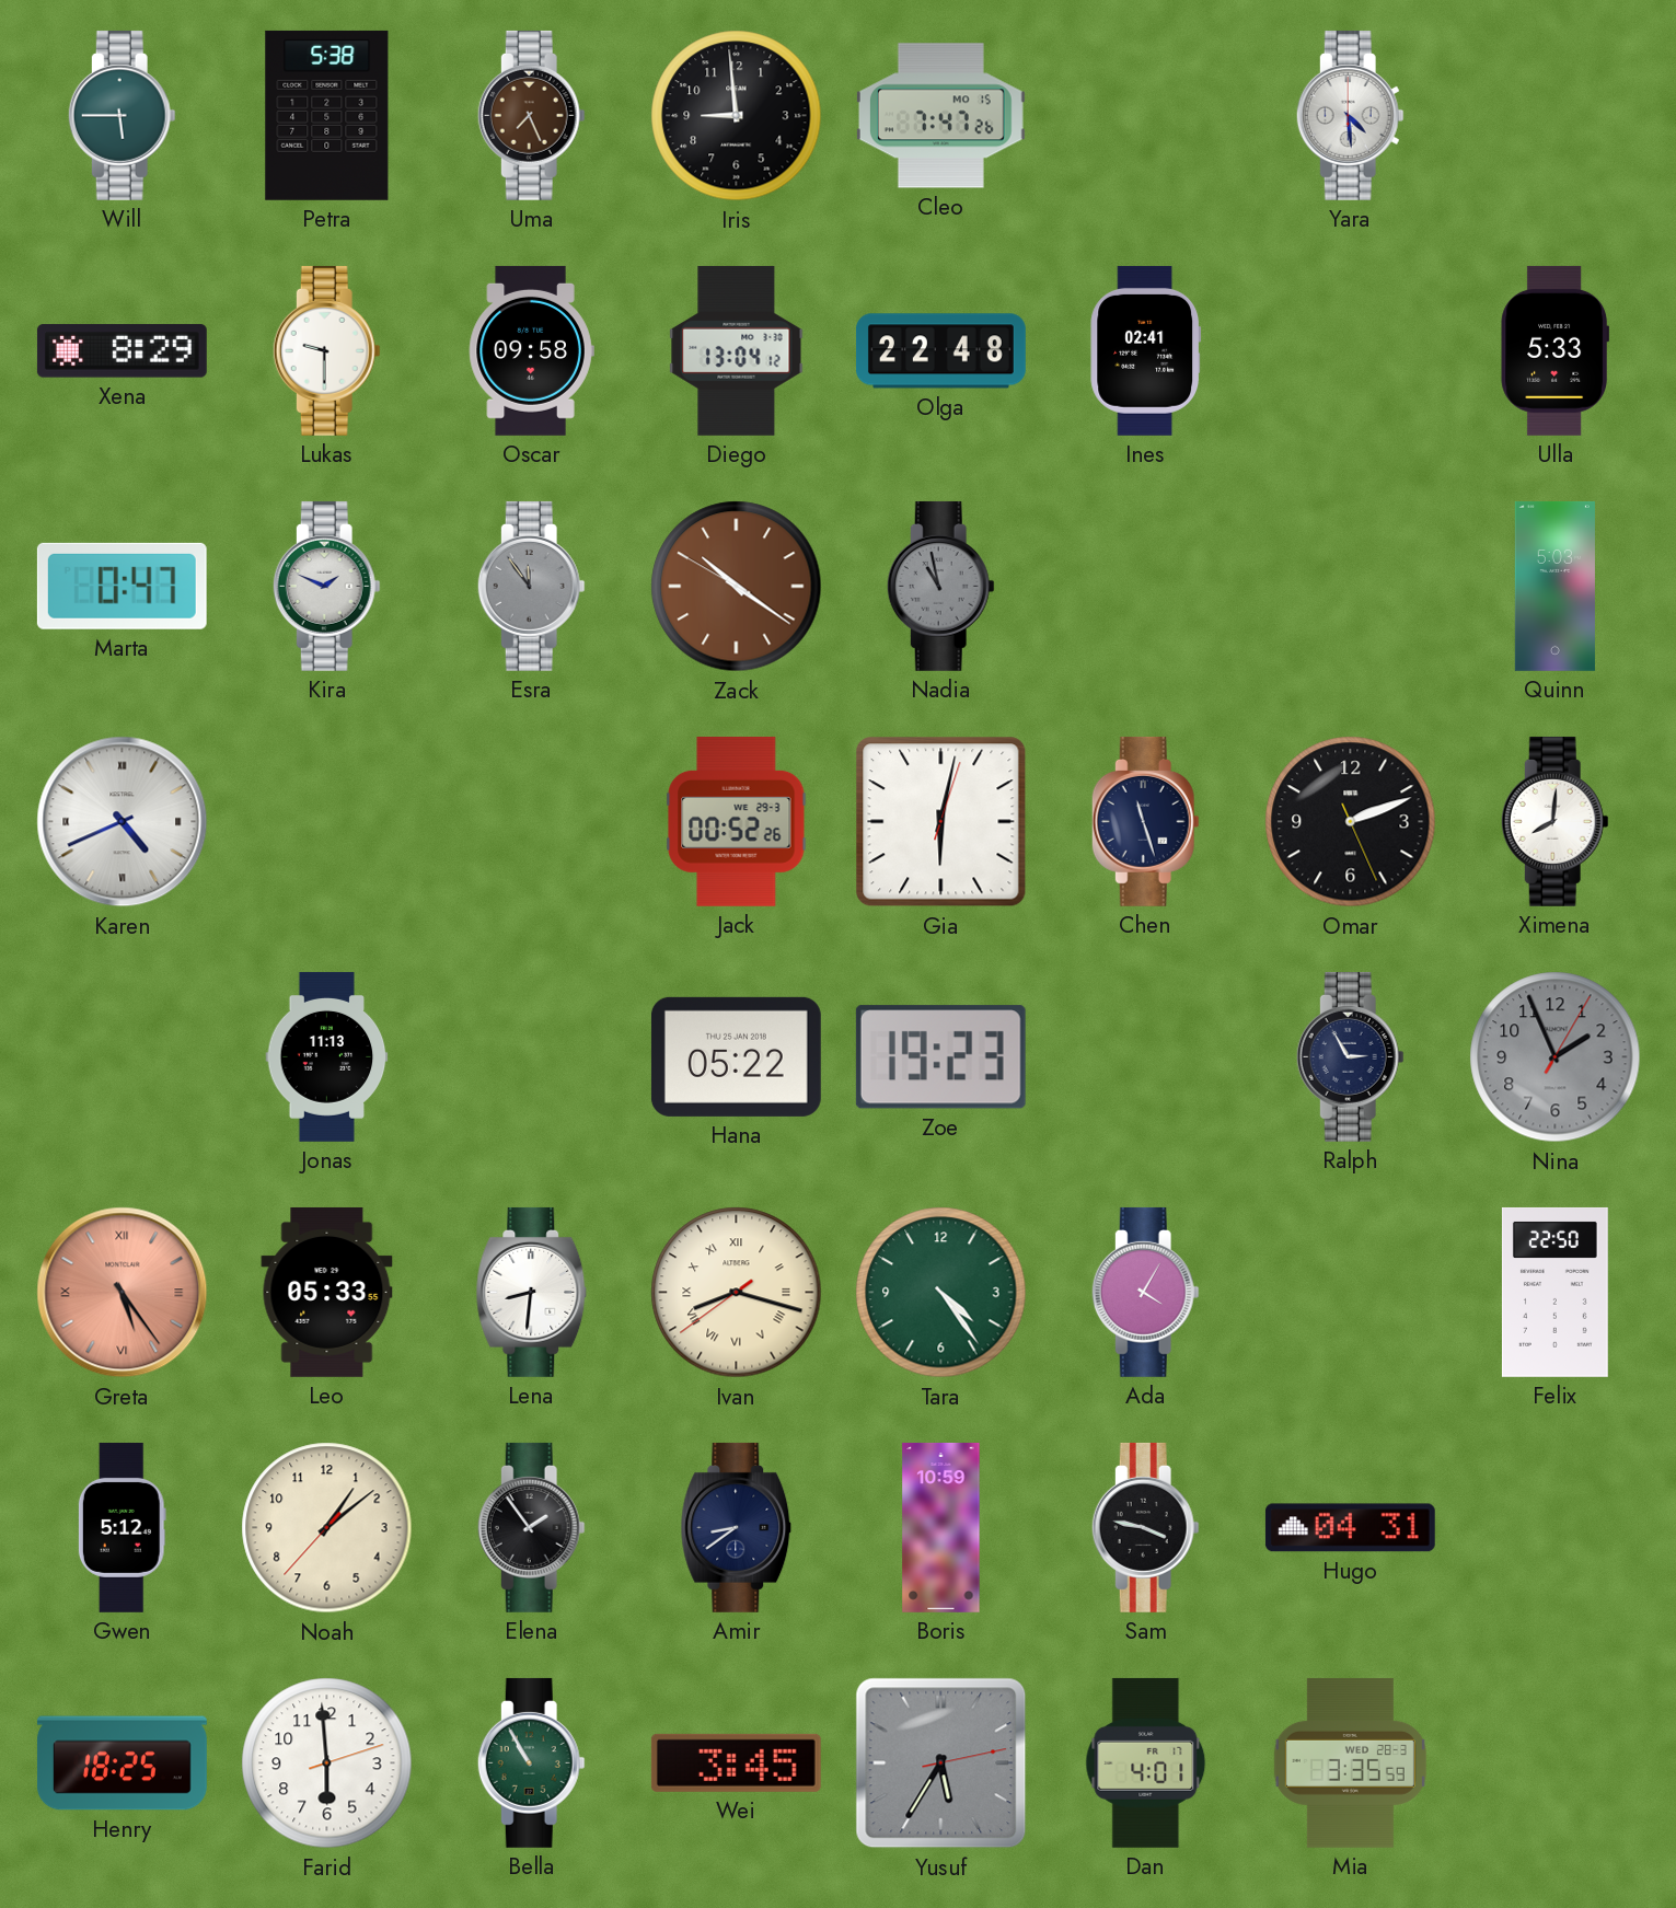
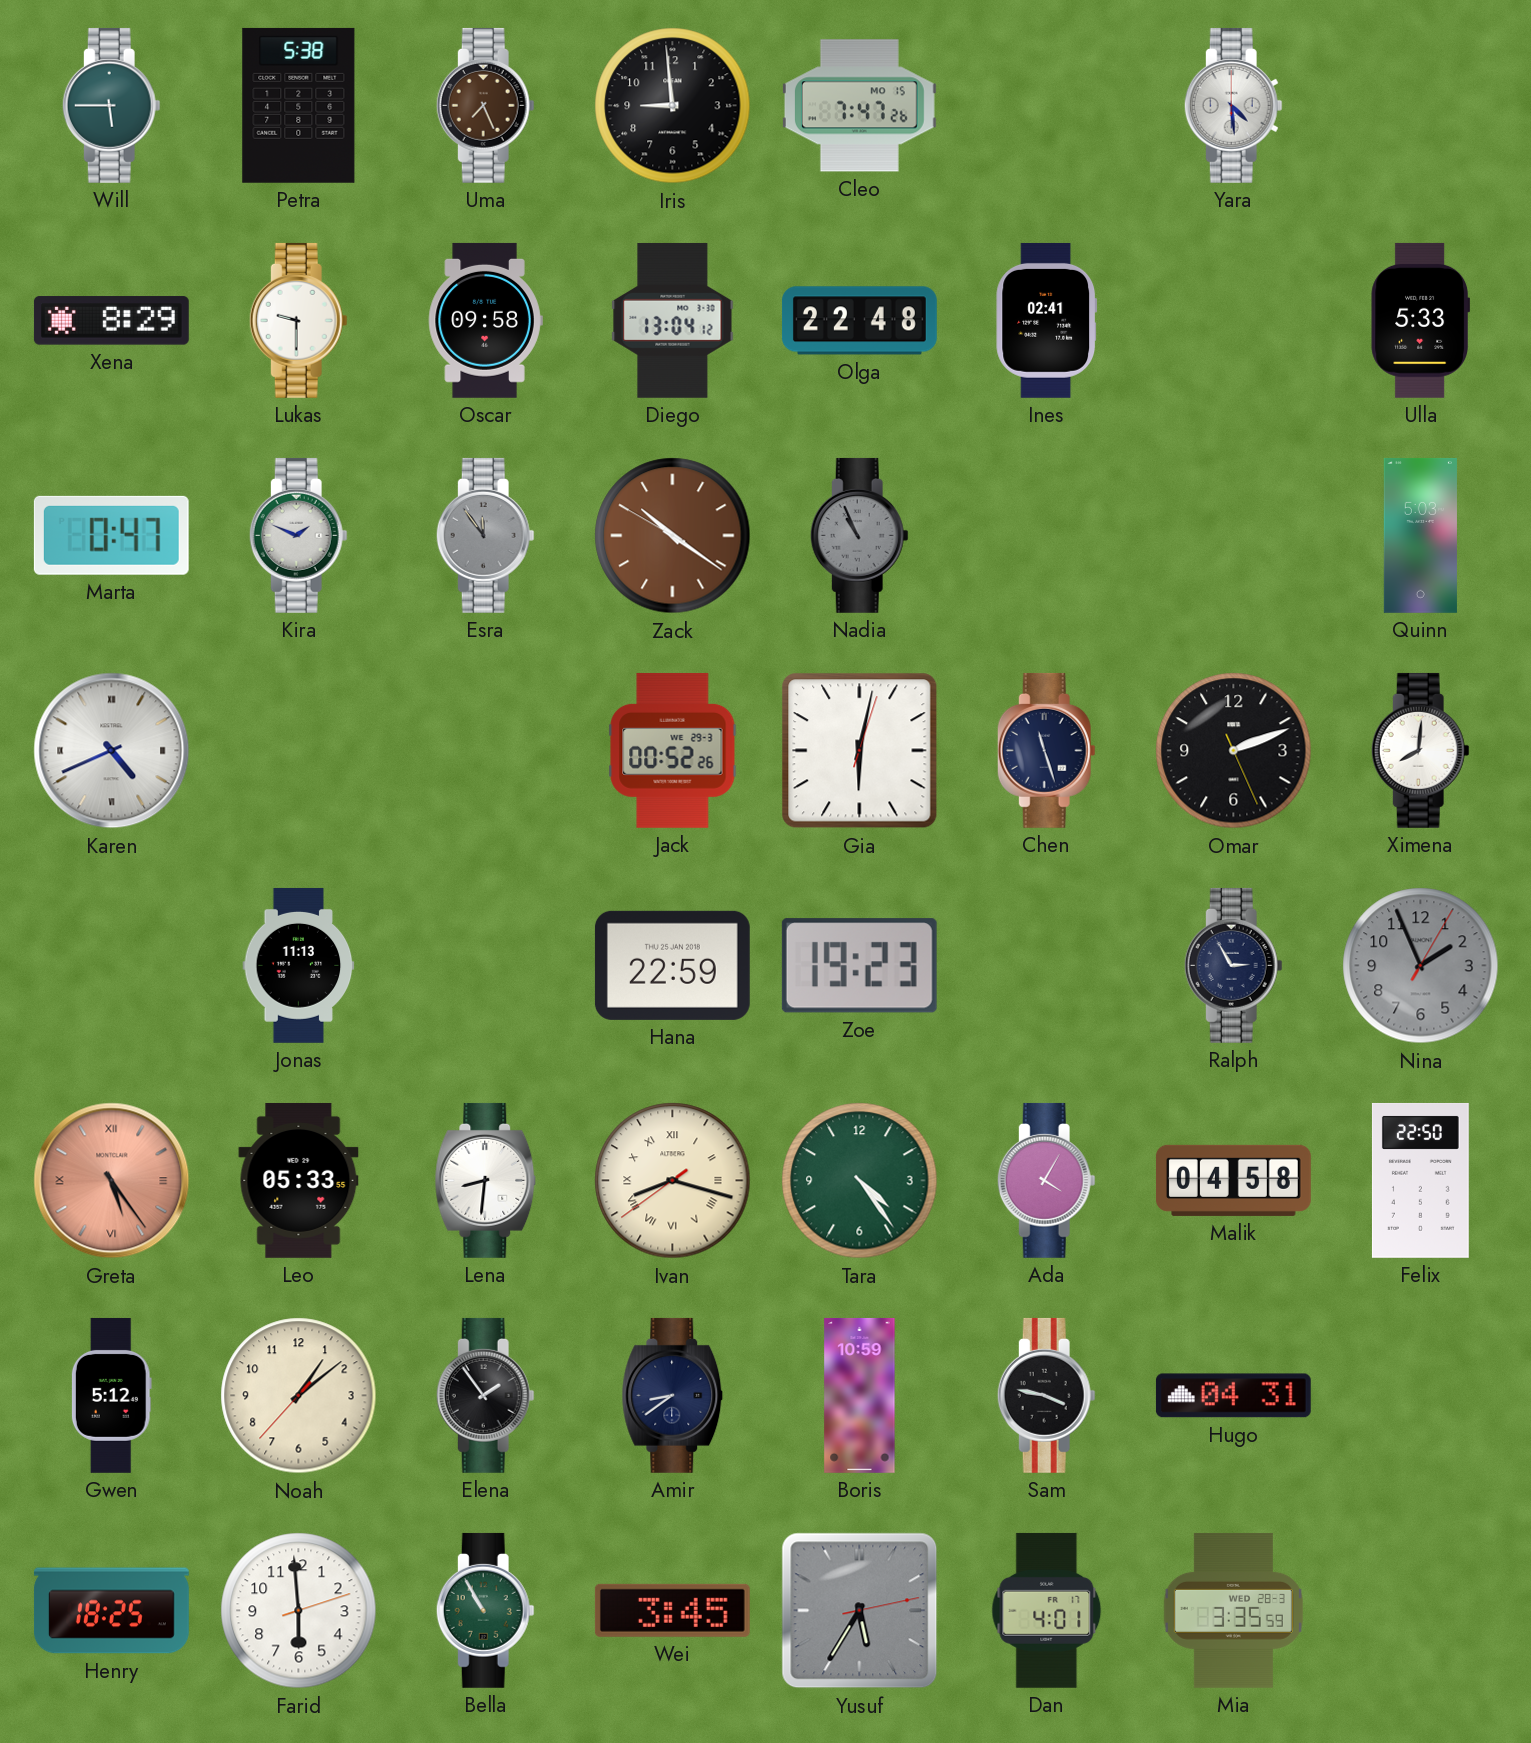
Nadia: 10:58 -> 10:56 (859, 535)
Hana: 05:22 -> 22:59 (672, 965)
Malik: none -> 04:58 (1233, 1180)
